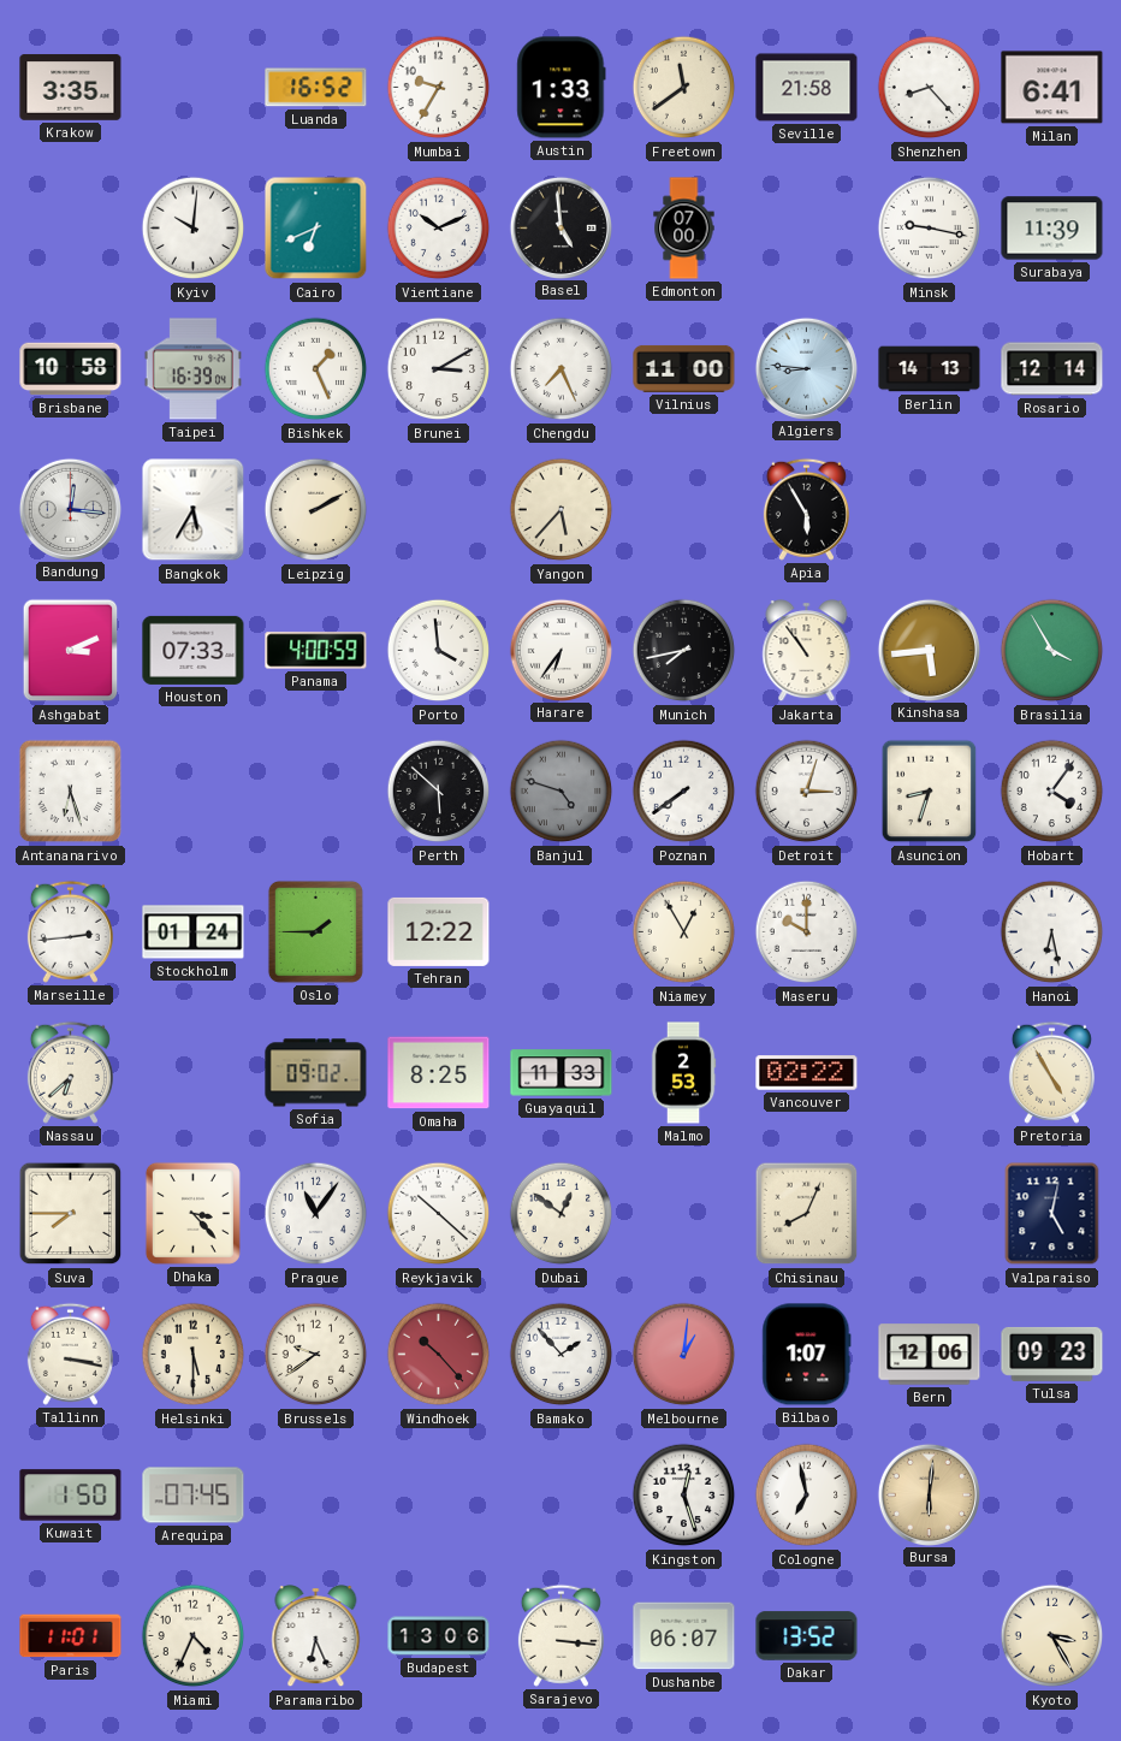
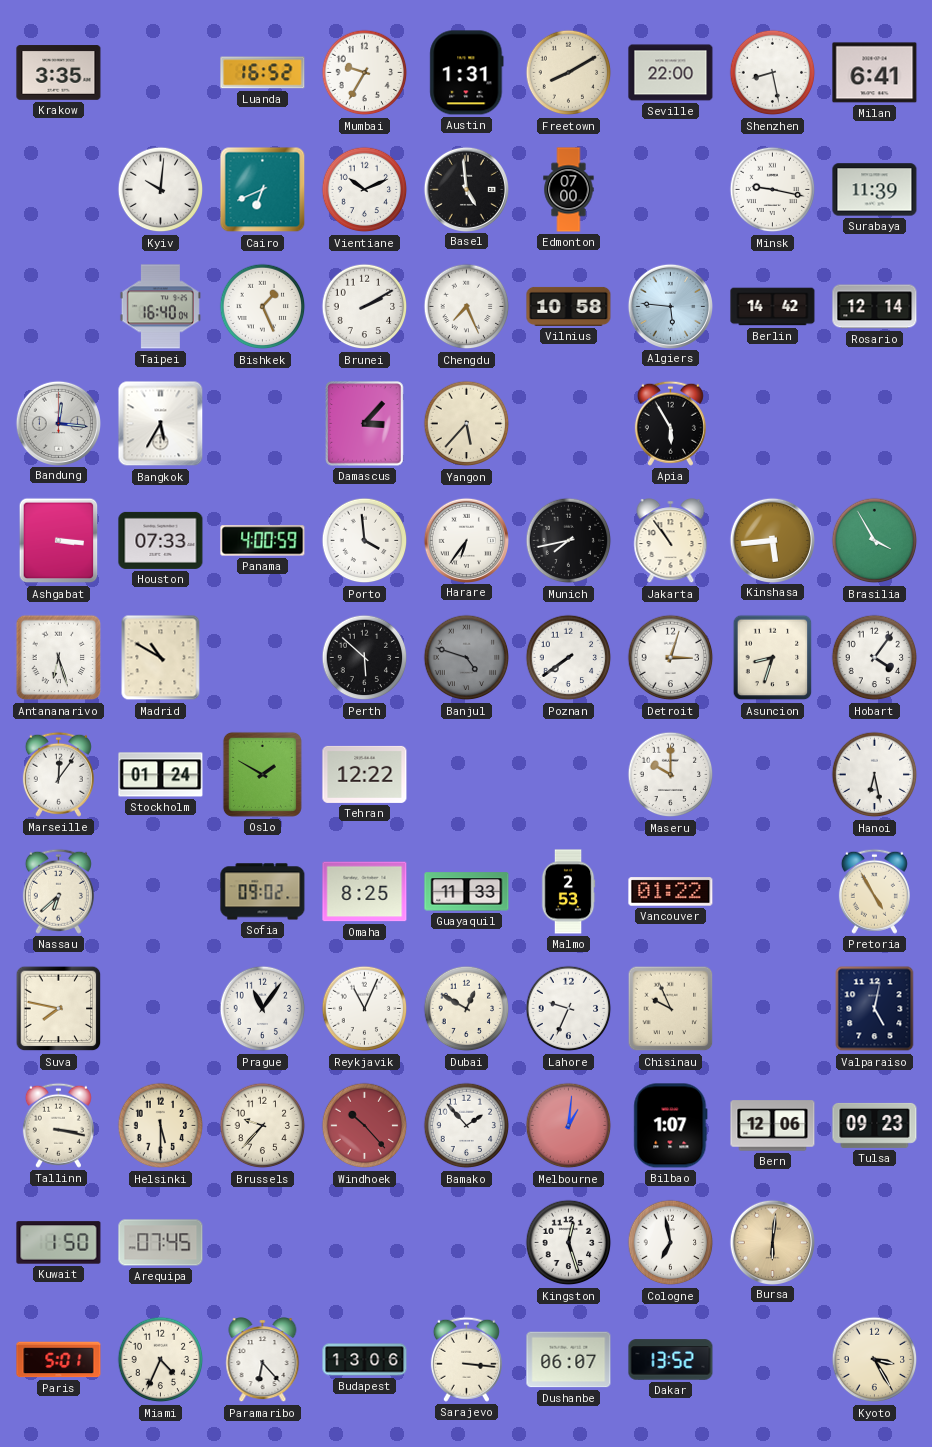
Austin: 1:33 -> 1:31 (467, 73)
Freetown: 11:39 -> 8:10 (569, 73)
Seville: 21:58 -> 22:00 (671, 73)
Shenzhen: 8:23 -> 8:28 (773, 73)
Brisbane: 10:58 -> none (71, 369)
Taipei: 16:39 -> 16:40 (160, 307)
Brunei: 3:10 -> 2:10 (365, 307)
Vilnius: 11:00 -> 10:58 (569, 306)
Algiers: 8:46 -> 5:46 (670, 306)
Berlin: 14:13 -> 14:42 (773, 307)
Leipzig: 2:10 -> none (316, 510)
Damascus: none -> 3:07 (365, 424)
Ashgabat: 3:11 -> 3:16 (59, 541)
Madrid: none -> 10:50 (161, 658)
Marseille: 2:44 -> 12:06 (58, 774)
Oslo: 1:45 -> 1:50 (262, 774)
Niamey: 12:55 -> none (684, 932)
Vancouver: 02:22 -> 01:22 (671, 892)
Suva: 7:45 -> 7:47 (59, 1009)
Dhaka: 3:23 -> none (192, 1213)
Reykjavik: 10:22 -> 11:04 (365, 1009)
Dubai: 12:51 -> 12:50 (467, 1009)
Lahore: none -> 9:34 (569, 1009)
Chisinau: 8:04 -> 9:56 (671, 1009)
Brussels: 9:39 -> 9:37 (263, 1126)
Paris: 11:01 -> 5:01 (59, 1360)
Paramaribo: 6:26 -> 6:23 (263, 1360)
